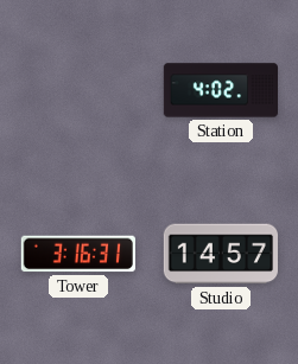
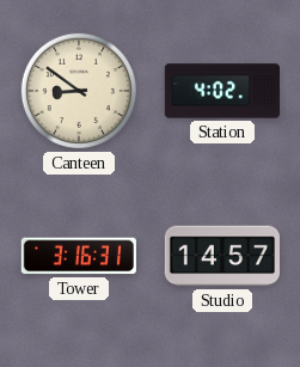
Canteen: none -> 8:51 (79, 91)
